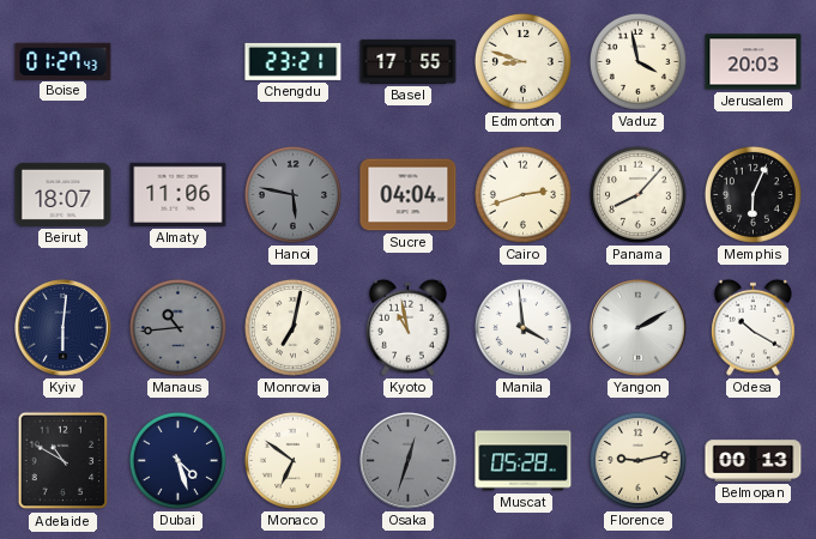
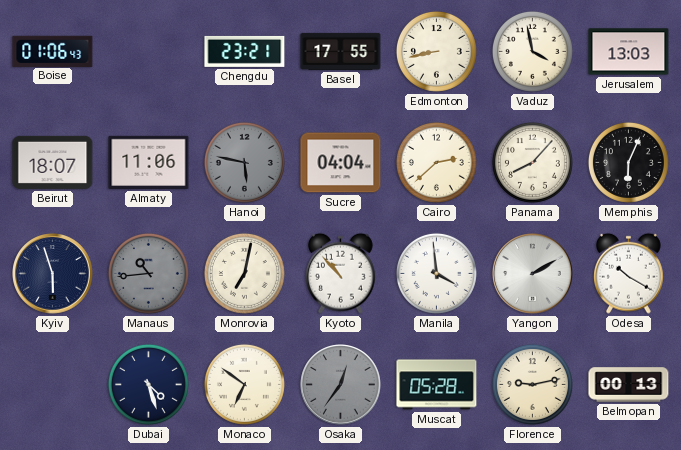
Boise: 01:27 -> 01:06 (53, 51)
Edmonton: 8:48 -> 8:43 (436, 51)
Jerusalem: 20:03 -> 13:03 (629, 52)
Cairo: 2:42 -> 2:38 (436, 162)
Kyiv: 6:01 -> 5:57 (53, 274)
Kyoto: 10:58 -> 10:53 (341, 273)
Adelaide: 10:50 -> none (64, 461)
Osaka: 12:33 -> 12:36 (341, 385)
